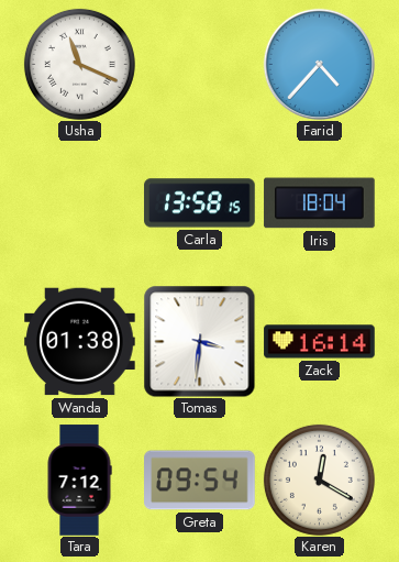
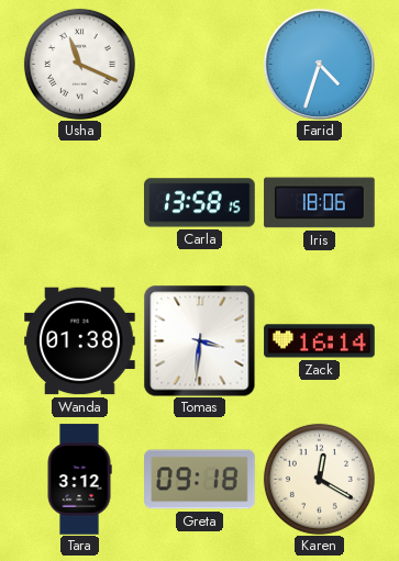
Farid: 4:37 -> 4:33 (319, 64)
Iris: 18:04 -> 18:06 (320, 203)
Tara: 7:12 -> 3:12 (79, 480)
Greta: 09:54 -> 09:18 (200, 480)
